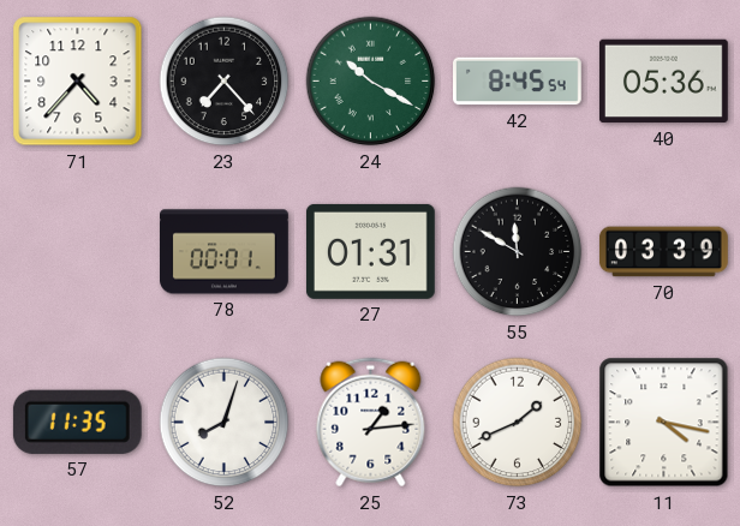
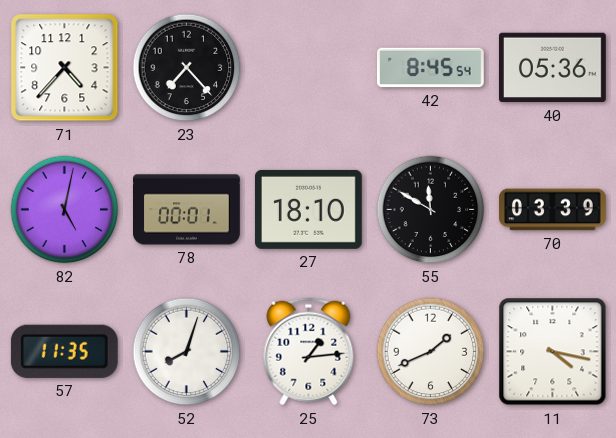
24: 10:20 -> none (371, 82)
82: none -> 5:02 (65, 210)
27: 01:31 -> 18:10 (308, 209)
